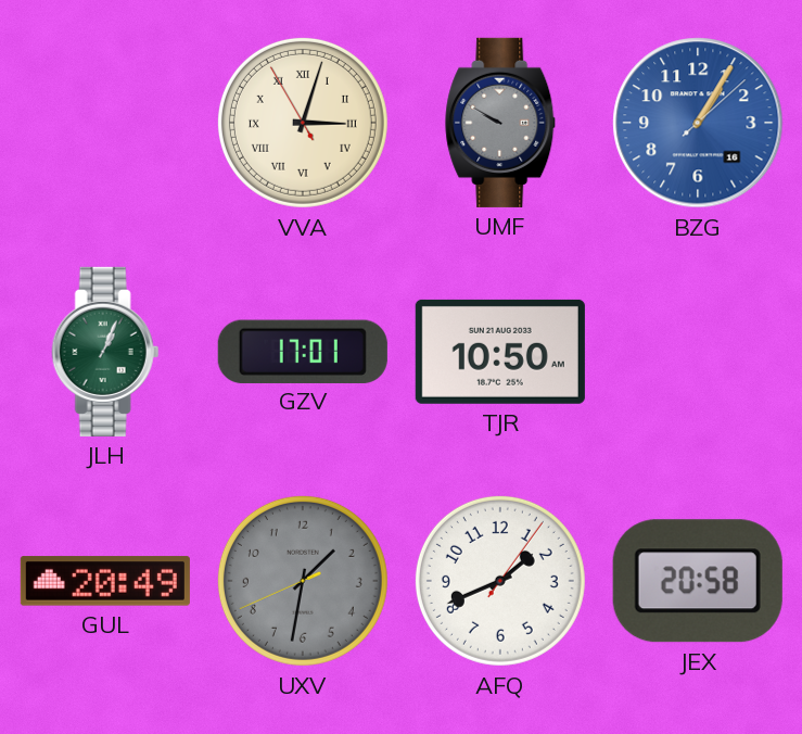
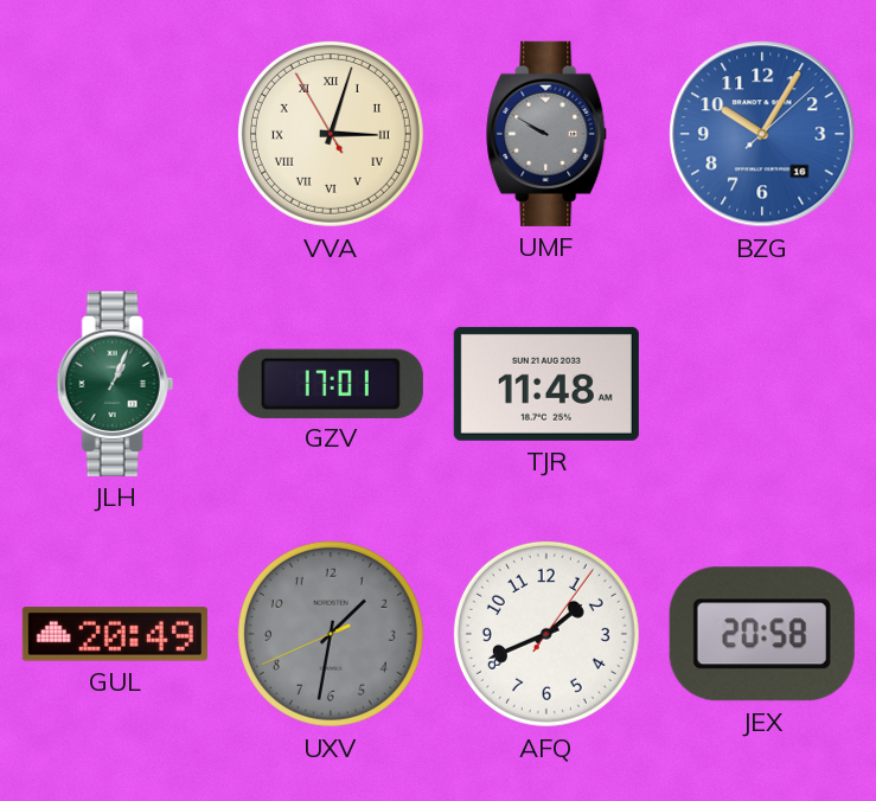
BZG: 1:05 -> 10:05 (762, 134)
TJR: 10:50 -> 11:48 (546, 384)
